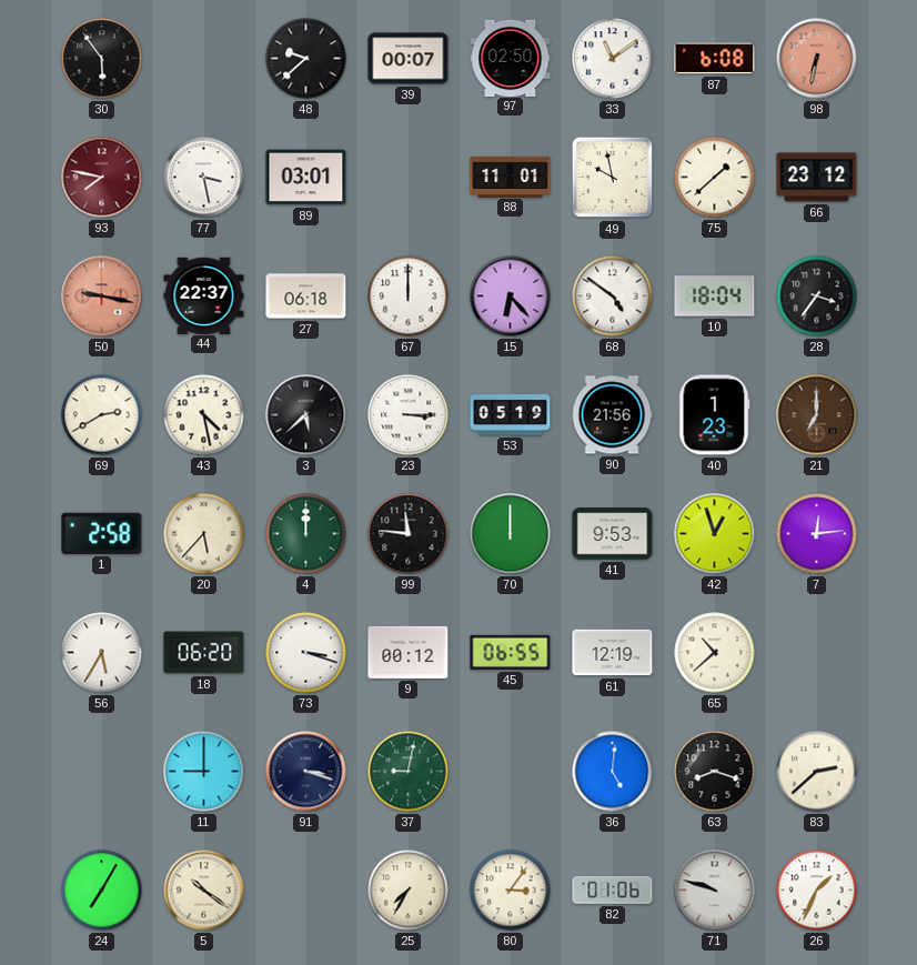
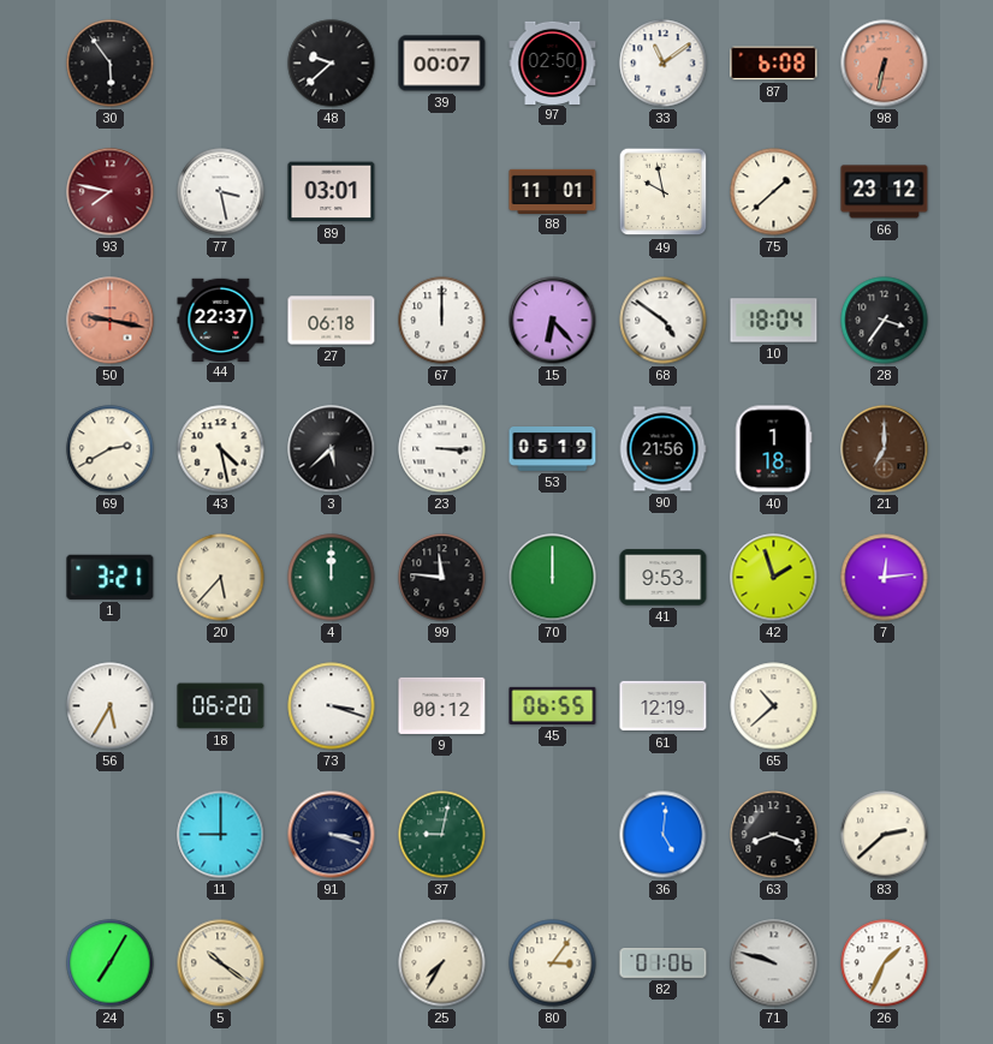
40: 1:23 -> 1:18 (773, 449)
1: 2:58 -> 3:21 (111, 577)
42: 12:57 -> 1:57 (774, 578)
